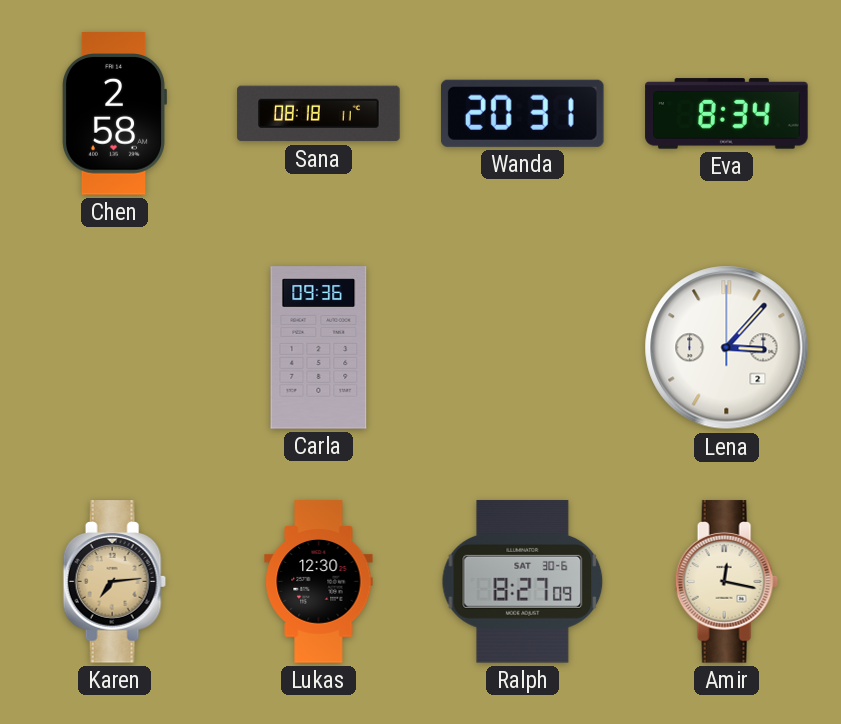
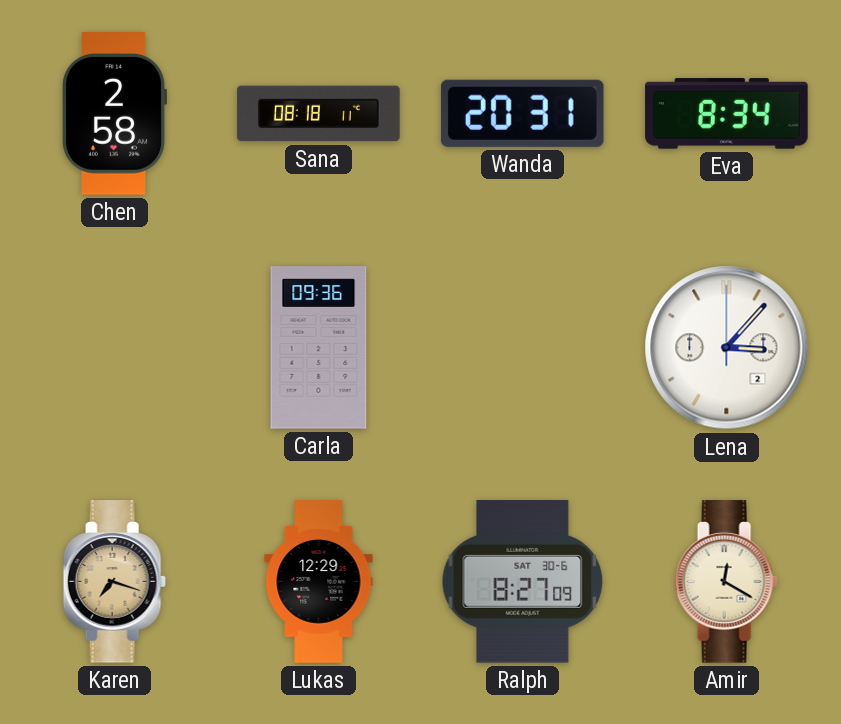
Karen: 7:14 -> 7:18 (114, 582)
Lukas: 12:30 -> 12:29 (319, 582)
Amir: 12:17 -> 12:20 (726, 582)
